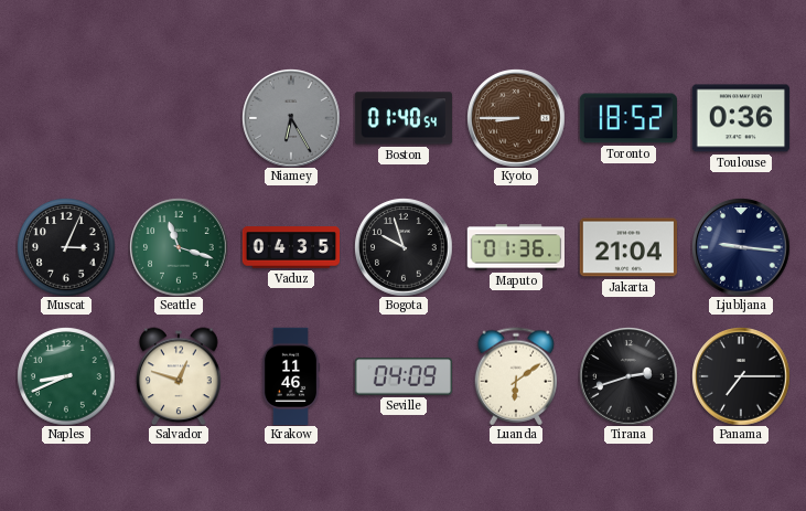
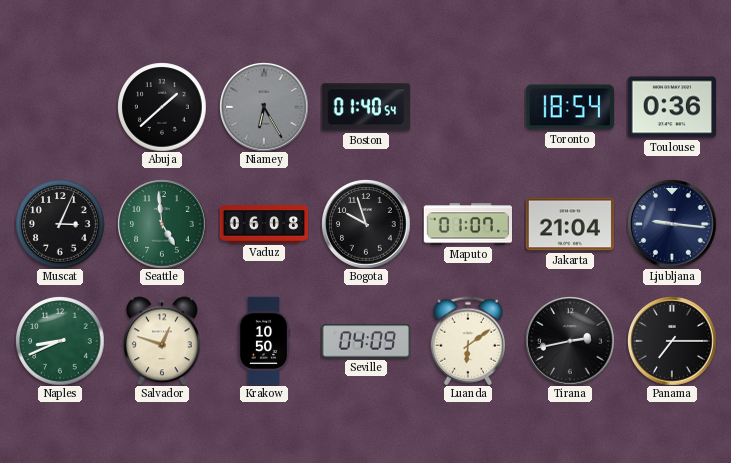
Abuja: none -> 1:38 (162, 107)
Kyoto: 8:45 -> none (516, 118)
Toronto: 18:52 -> 18:54 (569, 107)
Seattle: 11:18 -> 4:59 (162, 224)
Vaduz: 04:35 -> 06:08 (264, 224)
Maputo: 01:36 -> 01:07 (467, 224)
Krakow: 11:46 -> 10:50 (264, 341)
Tirana: 2:42 -> 2:43 (570, 341)
